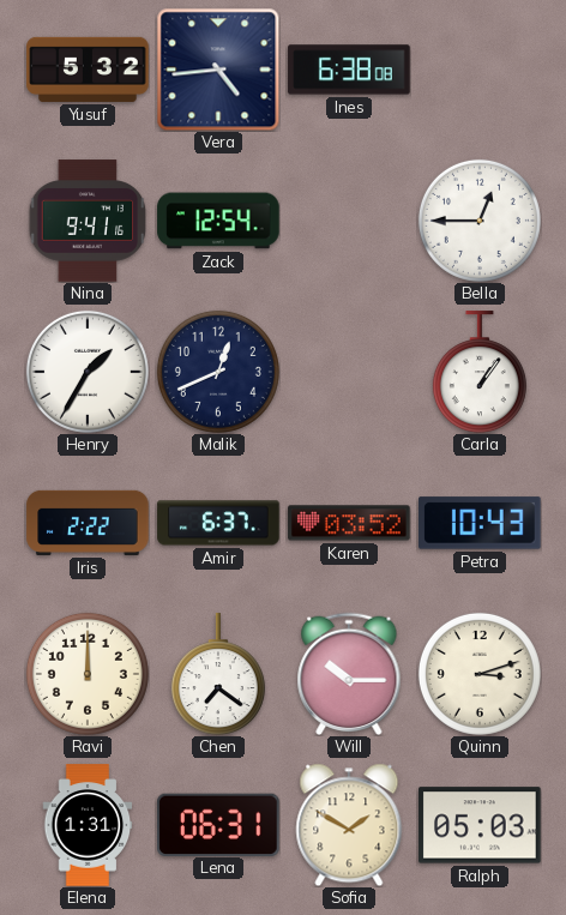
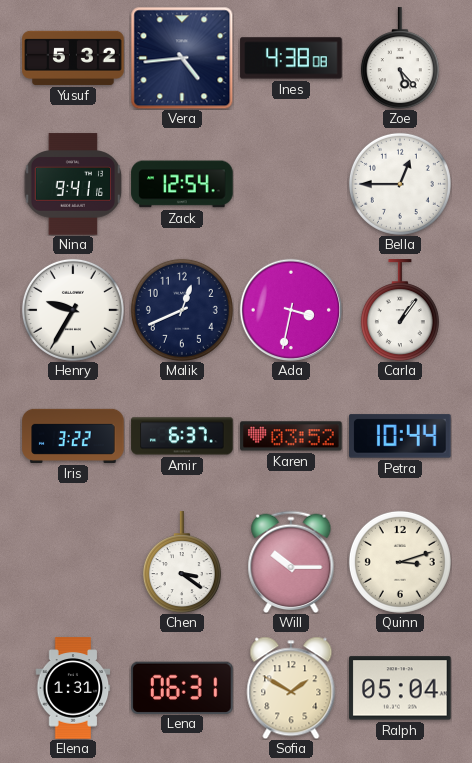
Ines: 6:38 -> 4:38 (291, 58)
Zoe: none -> 5:23 (400, 58)
Henry: 1:35 -> 9:35 (73, 310)
Ada: none -> 3:32 (290, 309)
Iris: 2:22 -> 3:22 (73, 436)
Petra: 10:43 -> 10:44 (400, 436)
Ravi: 12:00 -> none (88, 674)
Chen: 7:21 -> 3:21 (182, 562)
Ralph: 05:03 -> 05:04 (400, 688)
